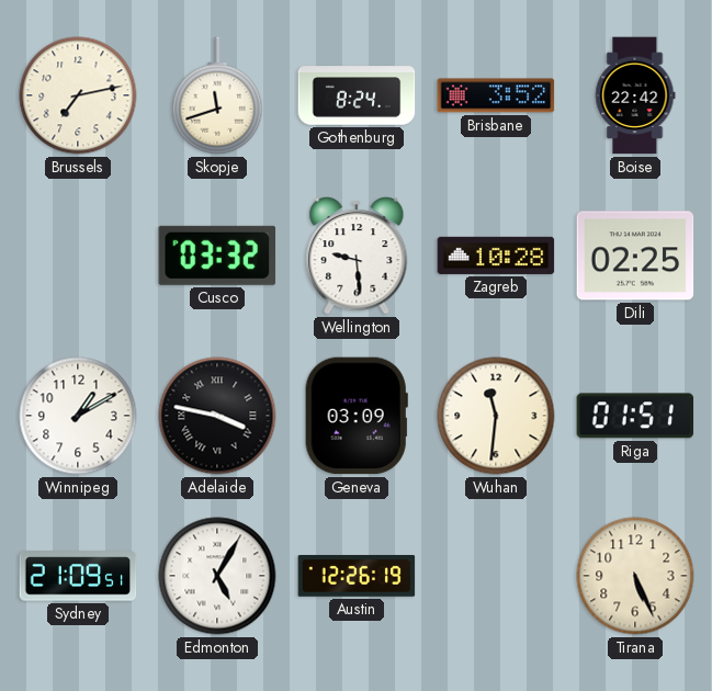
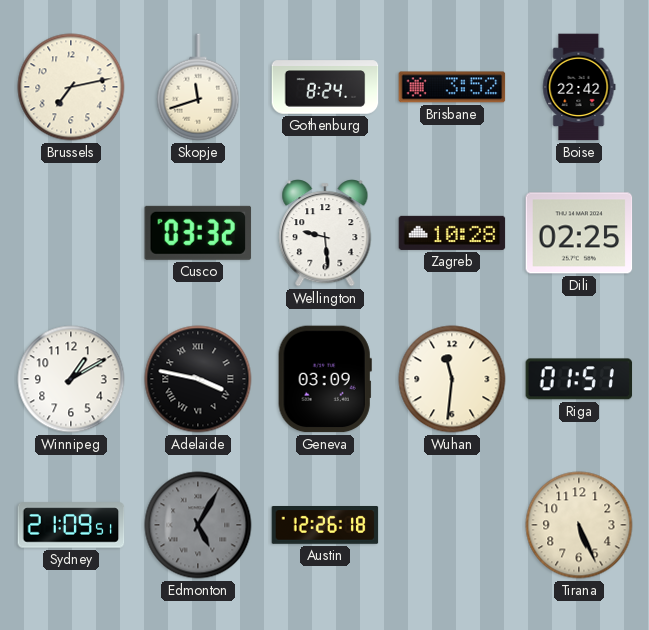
Edmonton dial: white -> grey (198, 525)
Austin: 12:26:19 -> 12:26:18 (325, 525)
